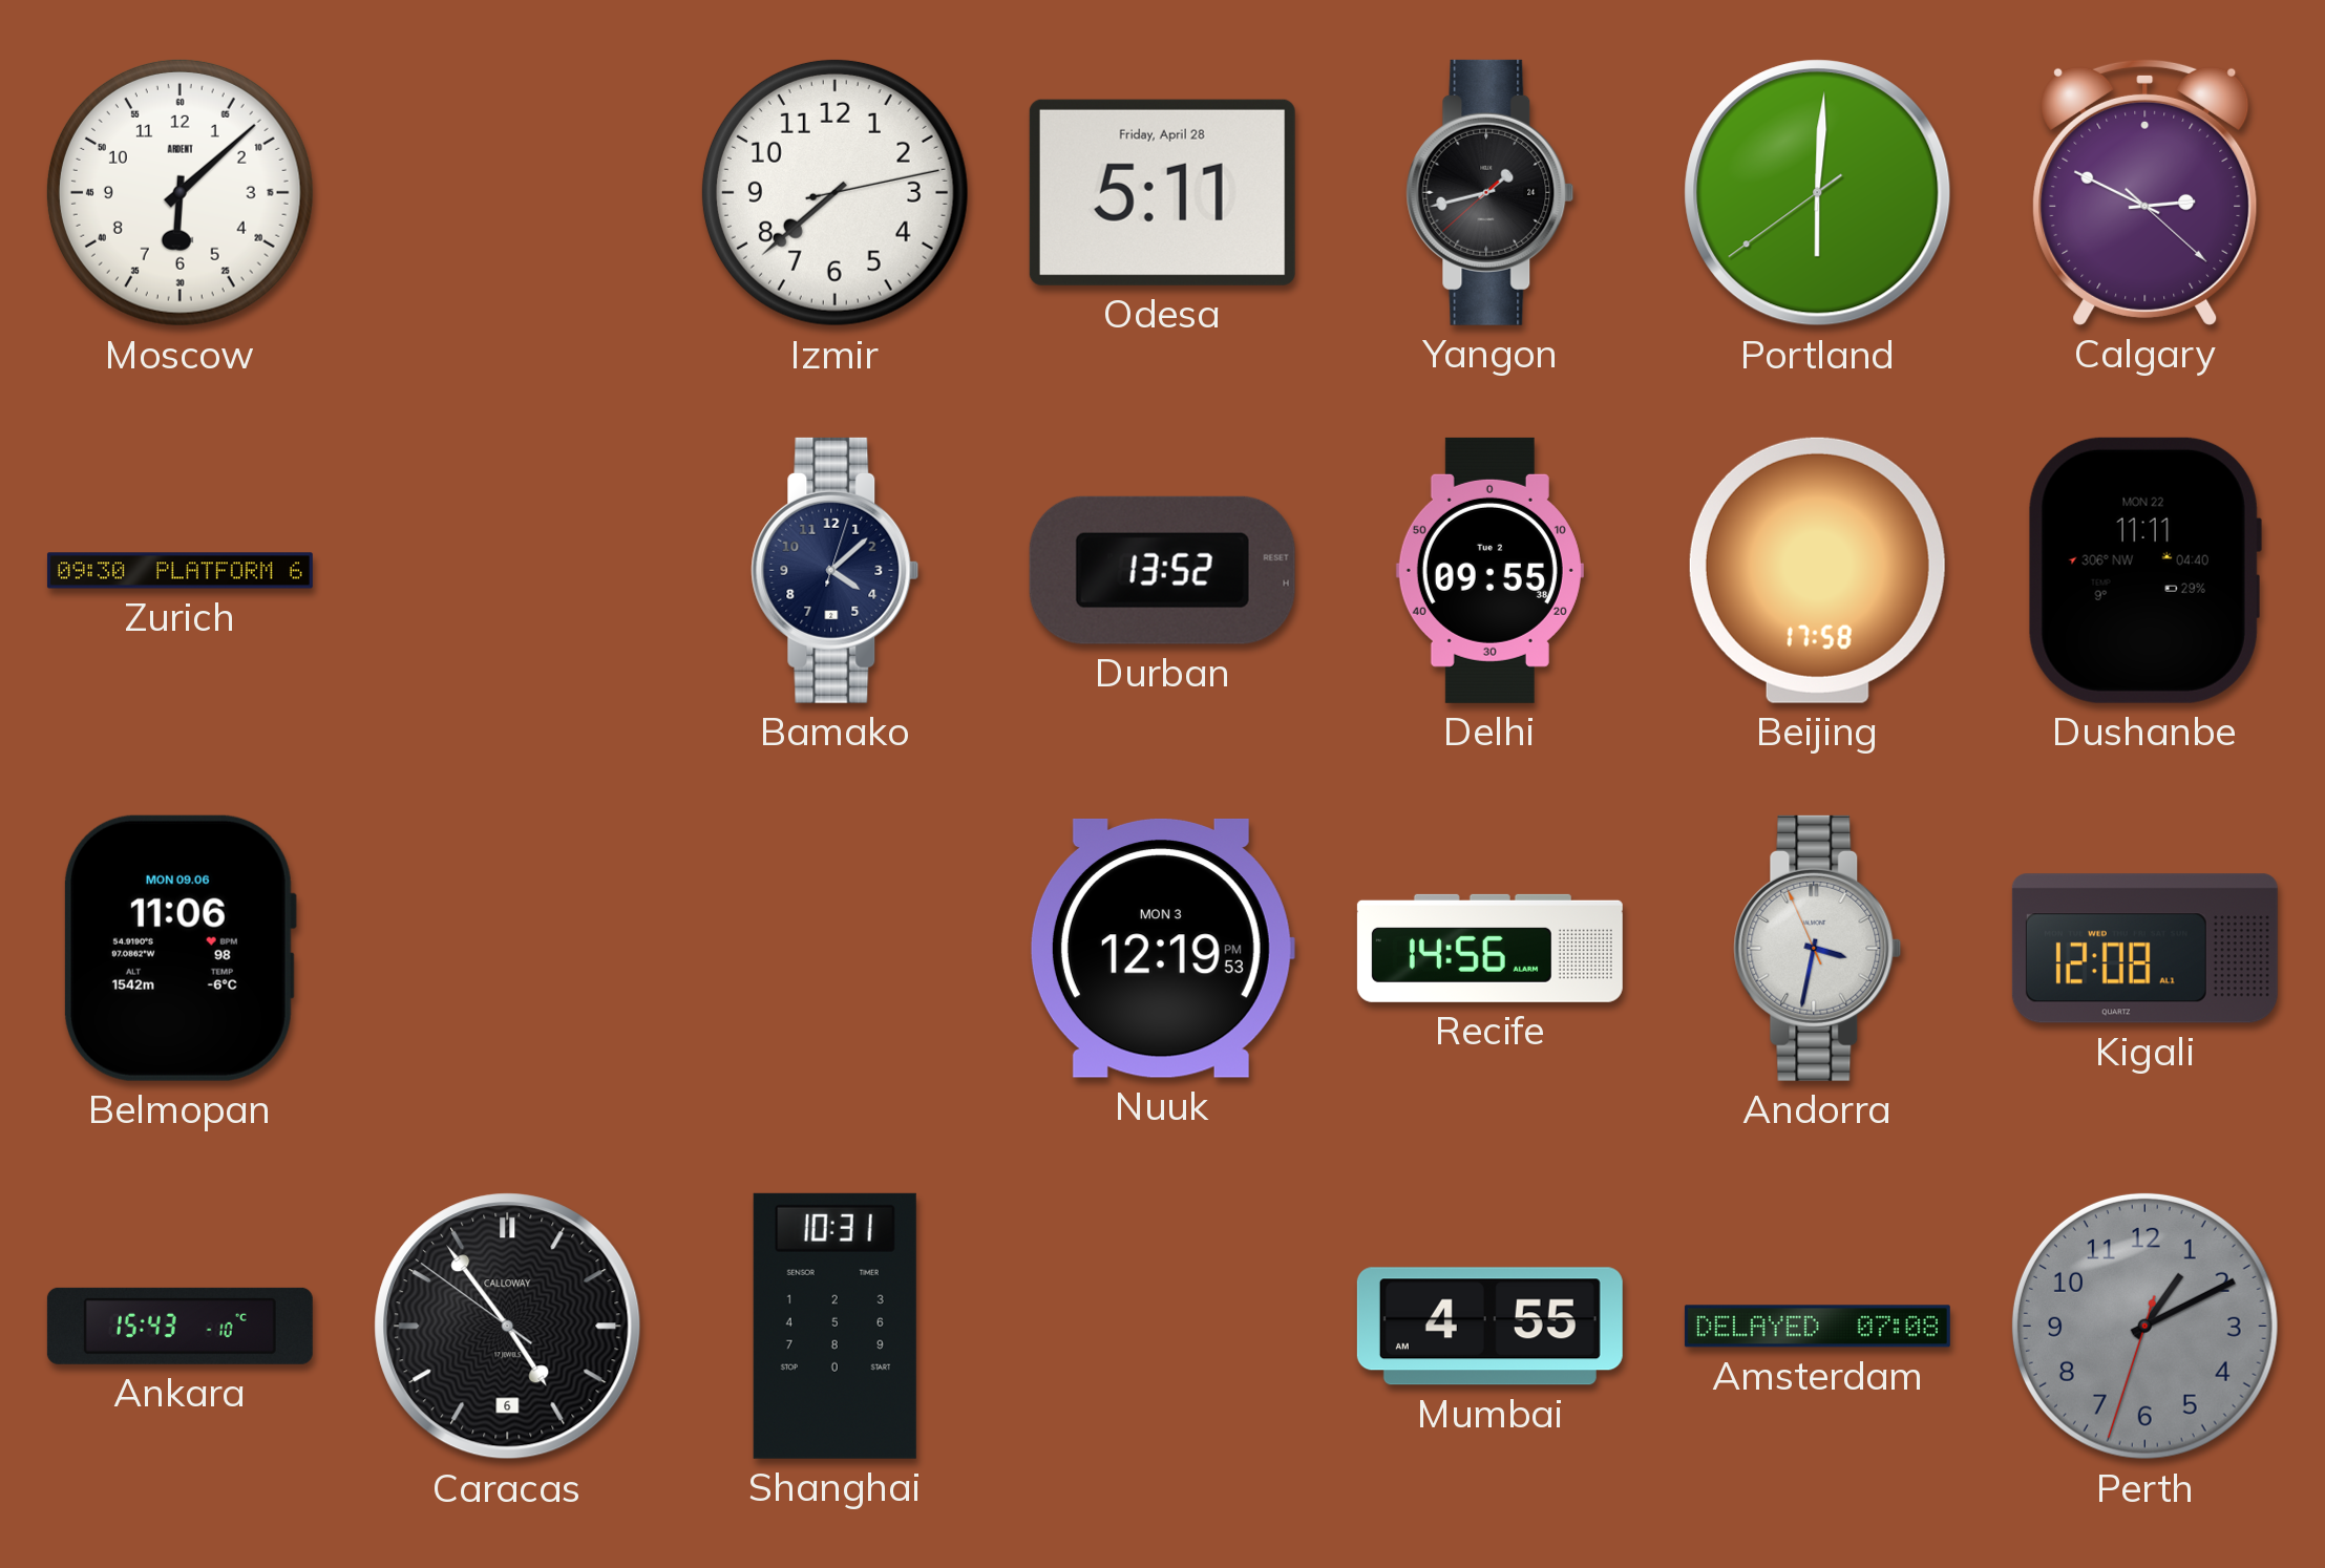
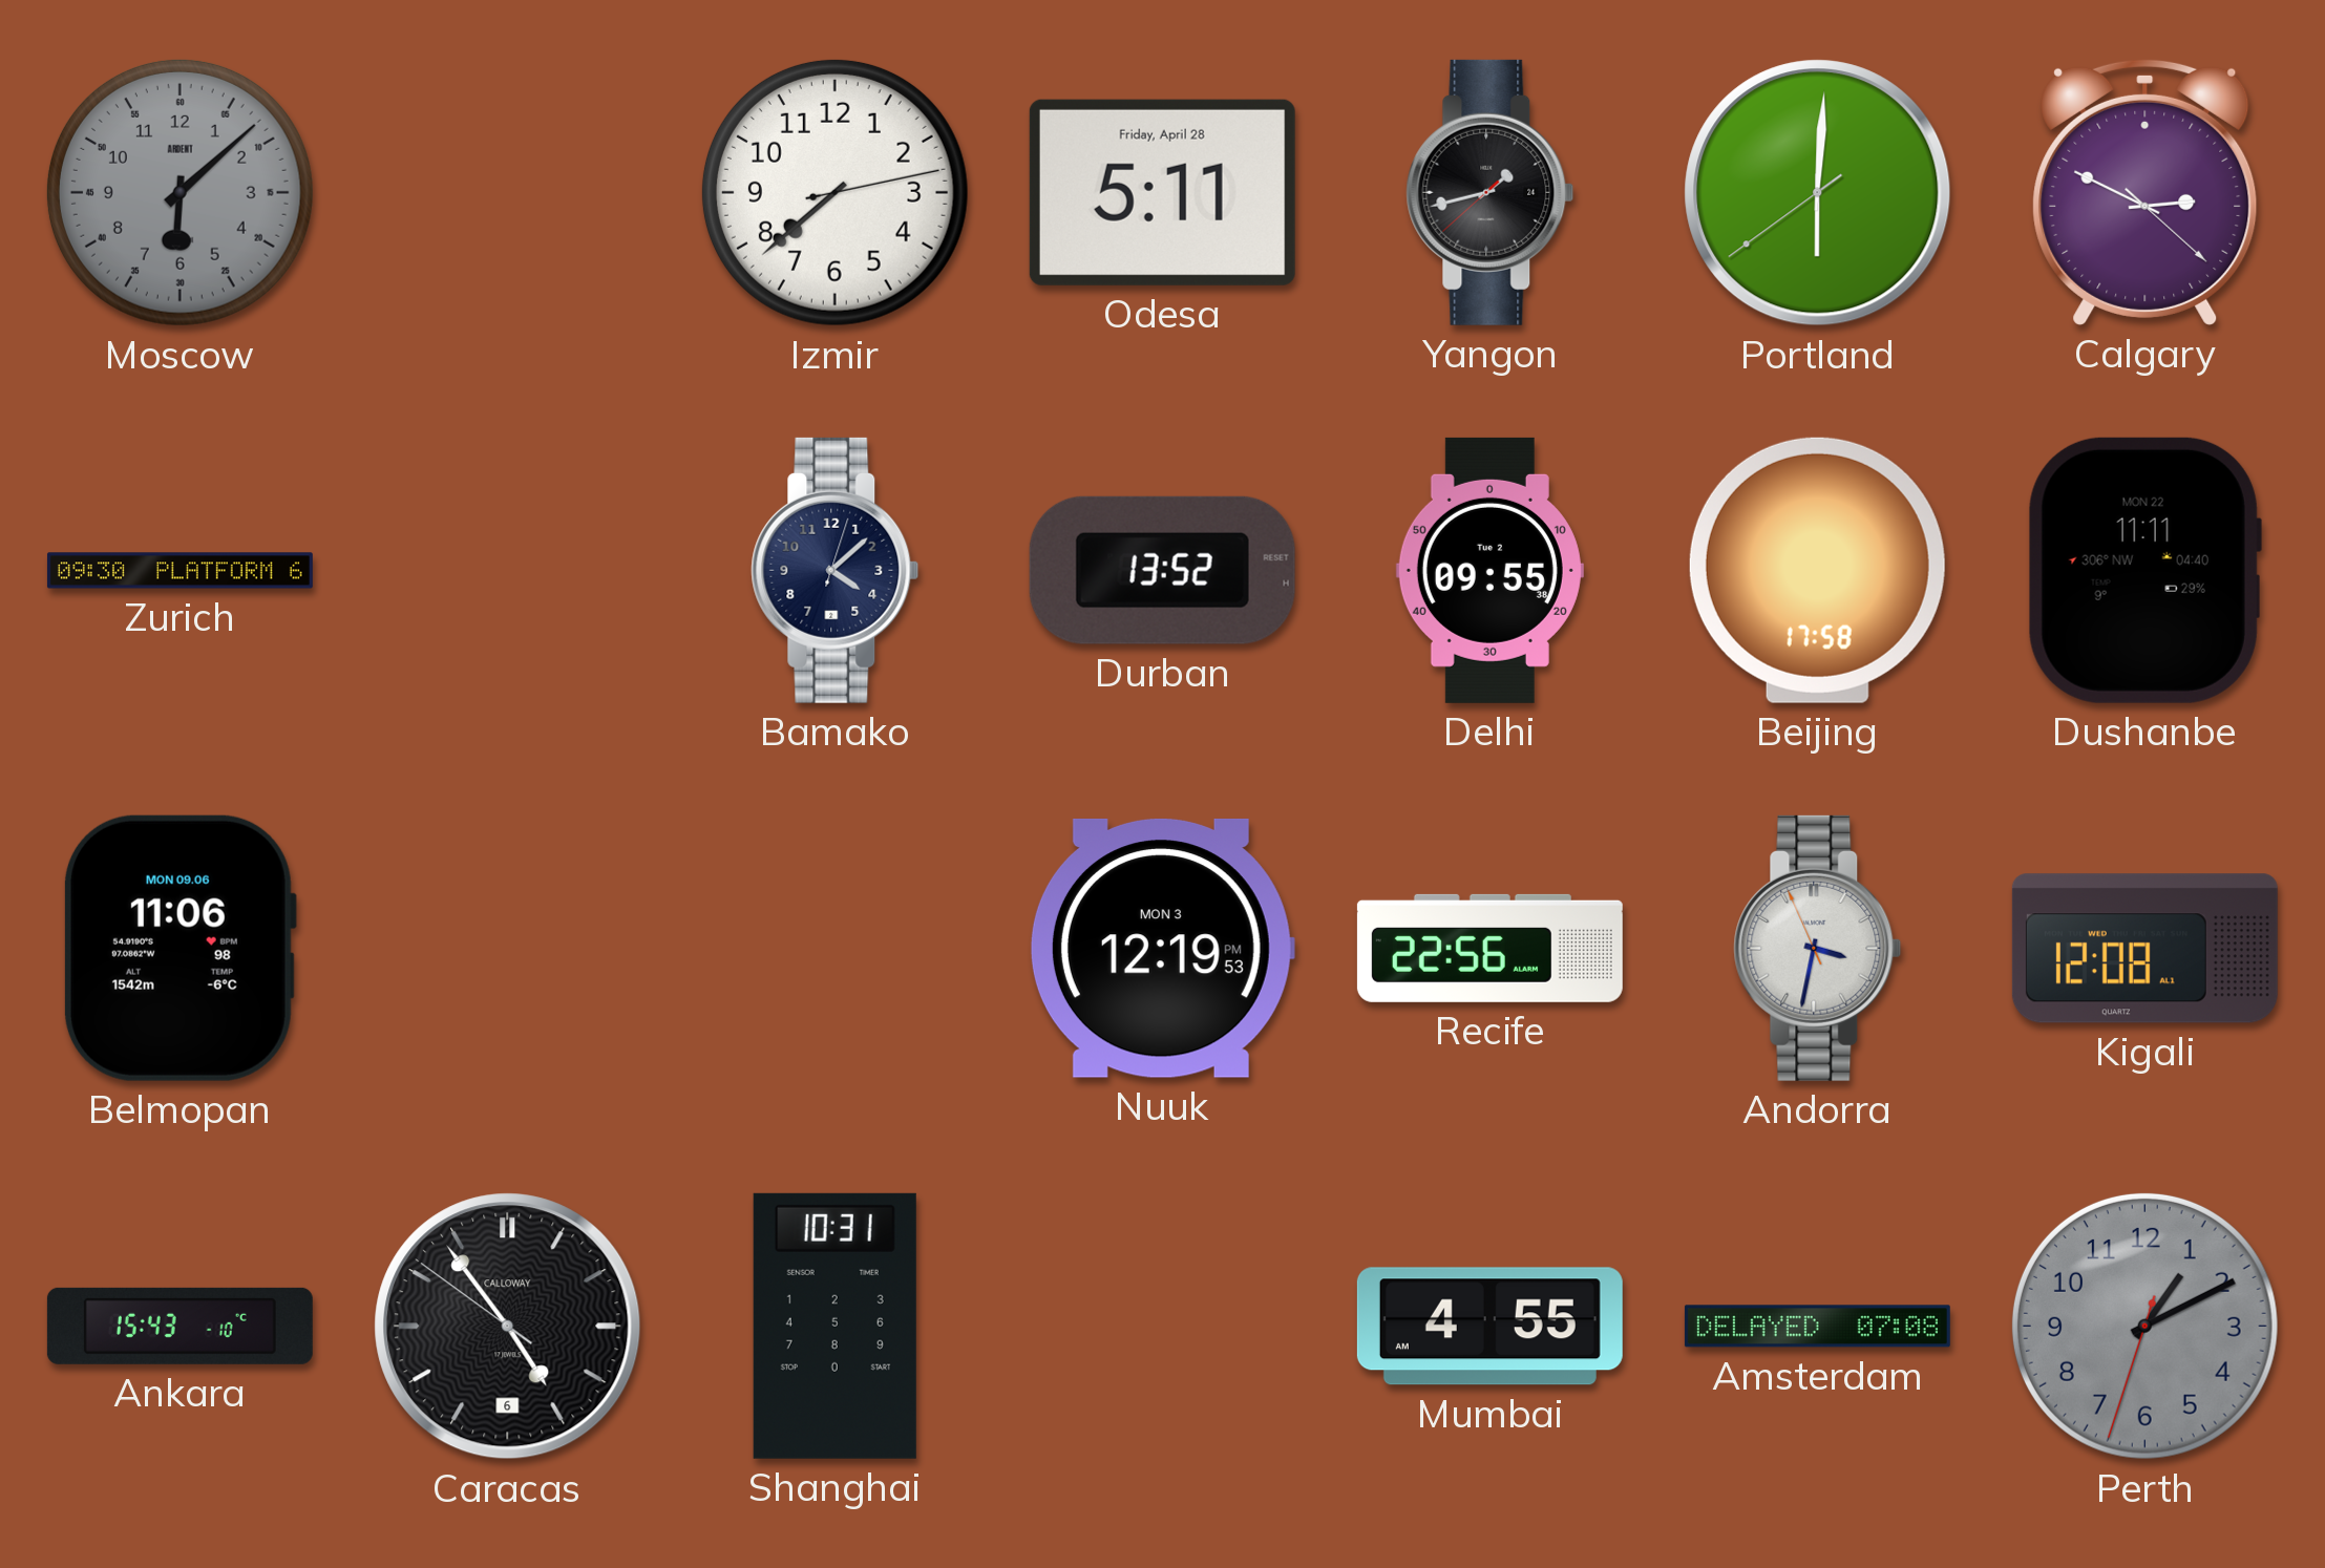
Moscow dial: white -> grey (179, 192)
Recife: 14:56 -> 22:56 (1489, 948)
